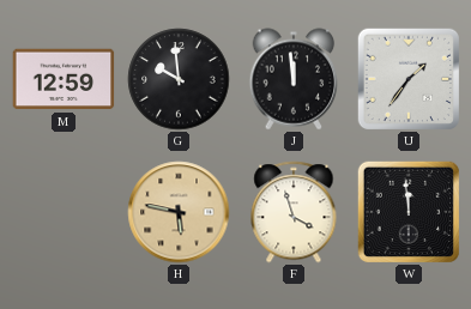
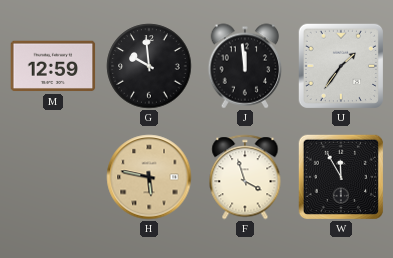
W: 11:59 -> 11:55 (340, 176)
